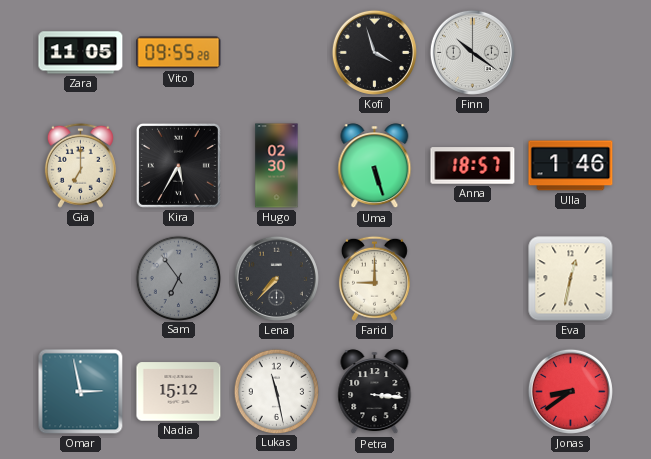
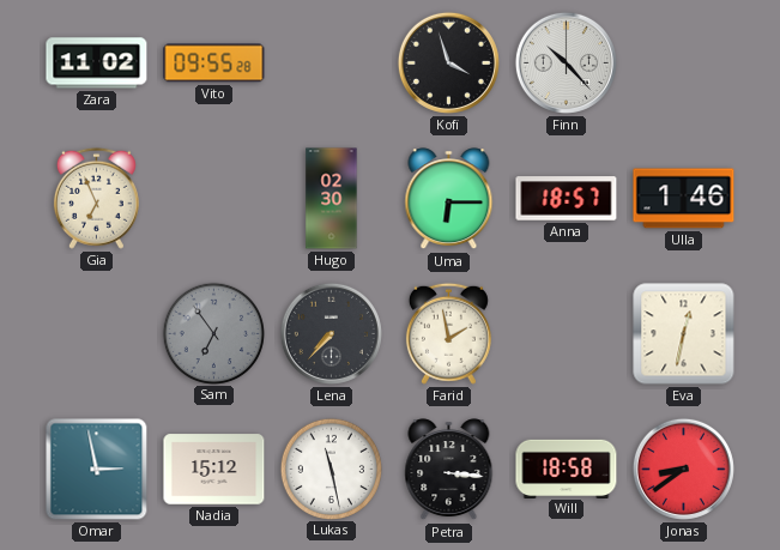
Zara: 11:05 -> 11:02 (97, 64)
Finn: 10:21 -> 10:23 (566, 62)
Gia: 7:00 -> 6:56 (96, 198)
Kira: 5:35 -> none (178, 165)
Uma: 5:27 -> 6:15 (449, 199)
Farid: 9:00 -> 1:58 (448, 333)
Will: none -> 18:58 (567, 469)
